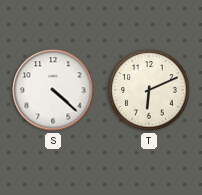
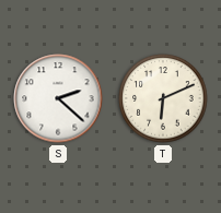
S: 4:22 -> 2:22 (58, 98)
